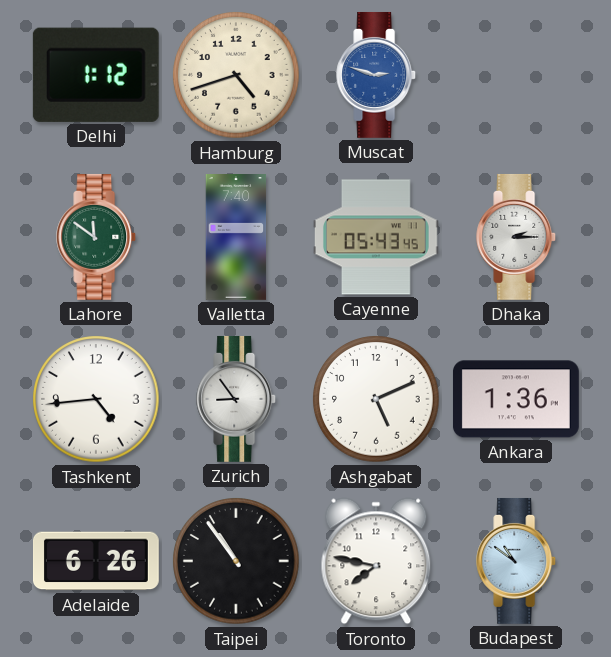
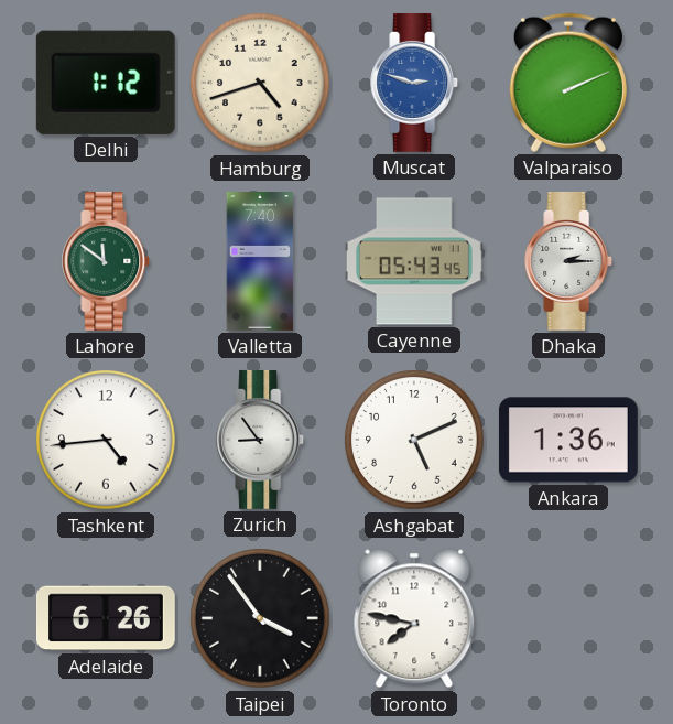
Valparaiso: none -> 2:11 (568, 83)
Taipei: 10:54 -> 3:54 (260, 618)
Budapest: 10:51 -> none (517, 561)
